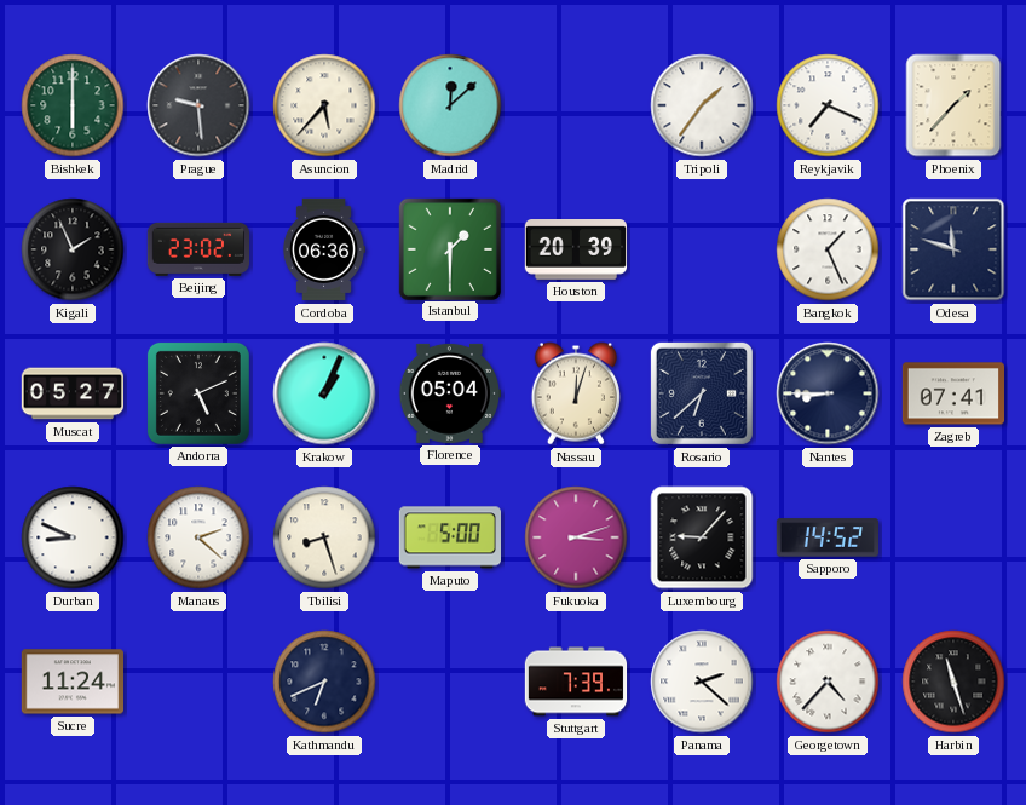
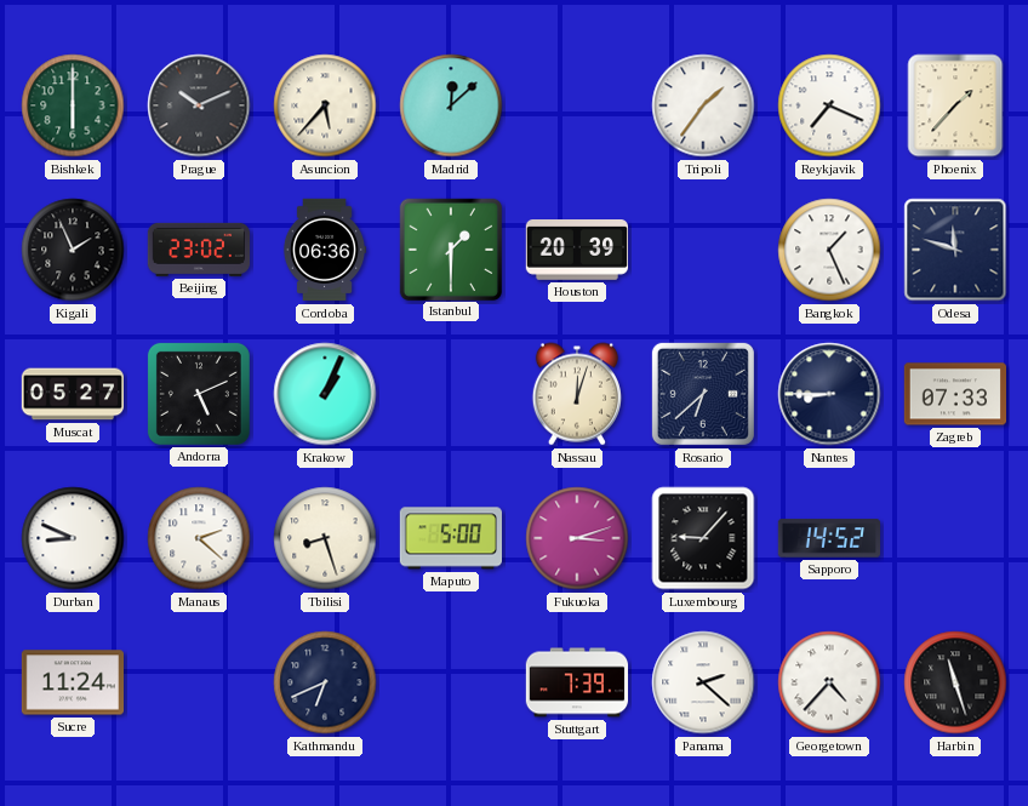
Prague: 9:29 -> 10:11 (199, 105)
Florence: 05:04 -> none (449, 393)
Zagreb: 07:41 -> 07:33 (954, 394)
